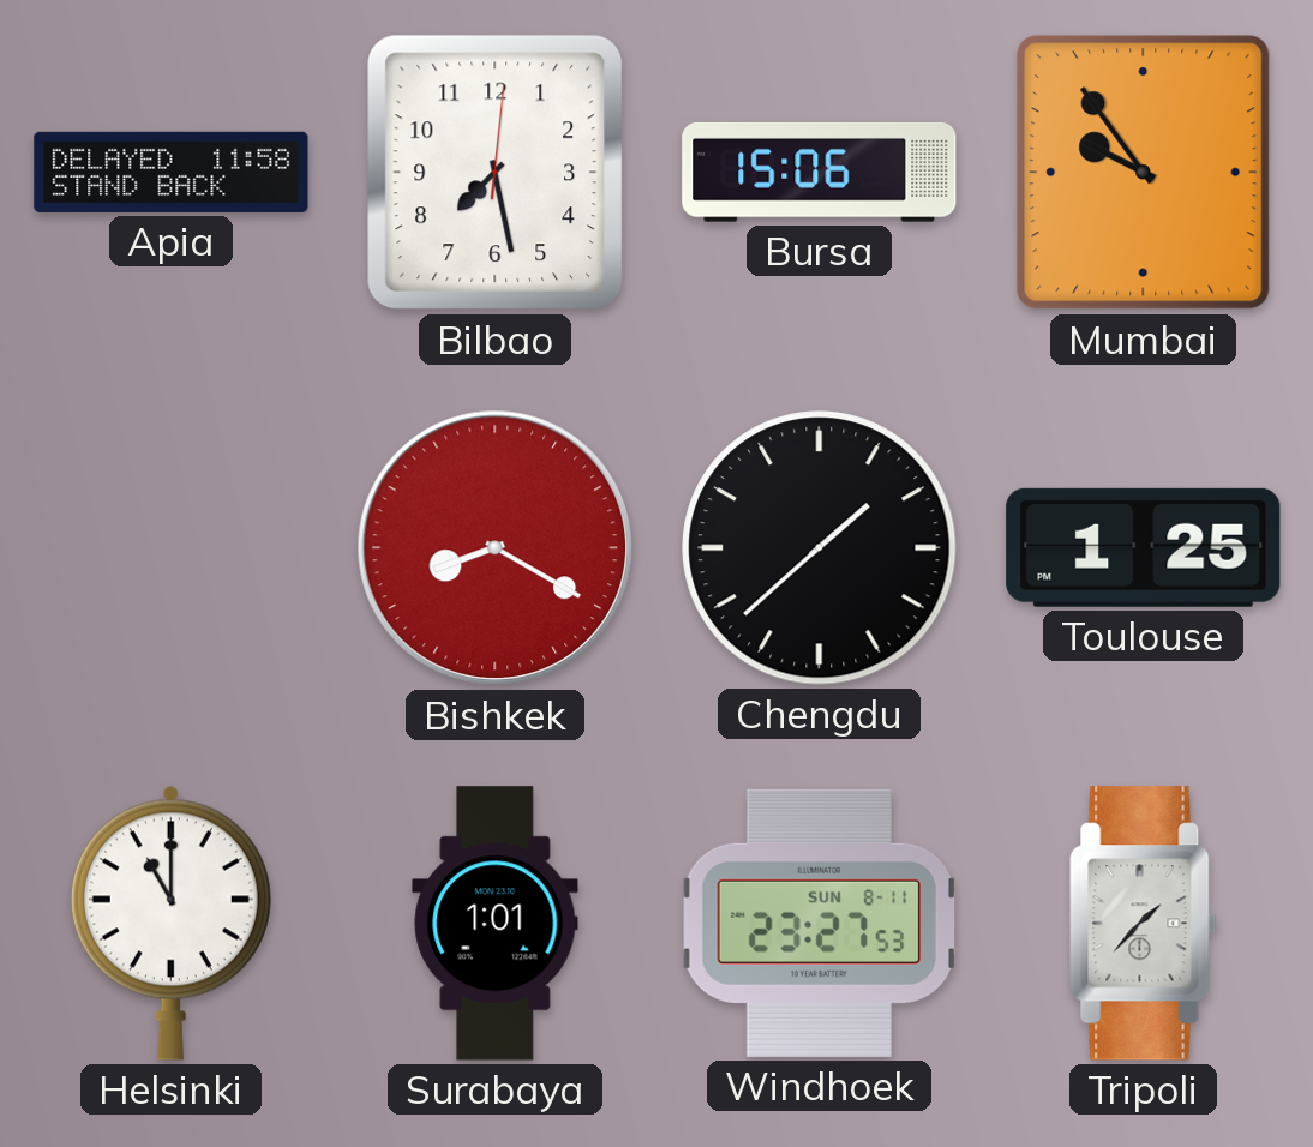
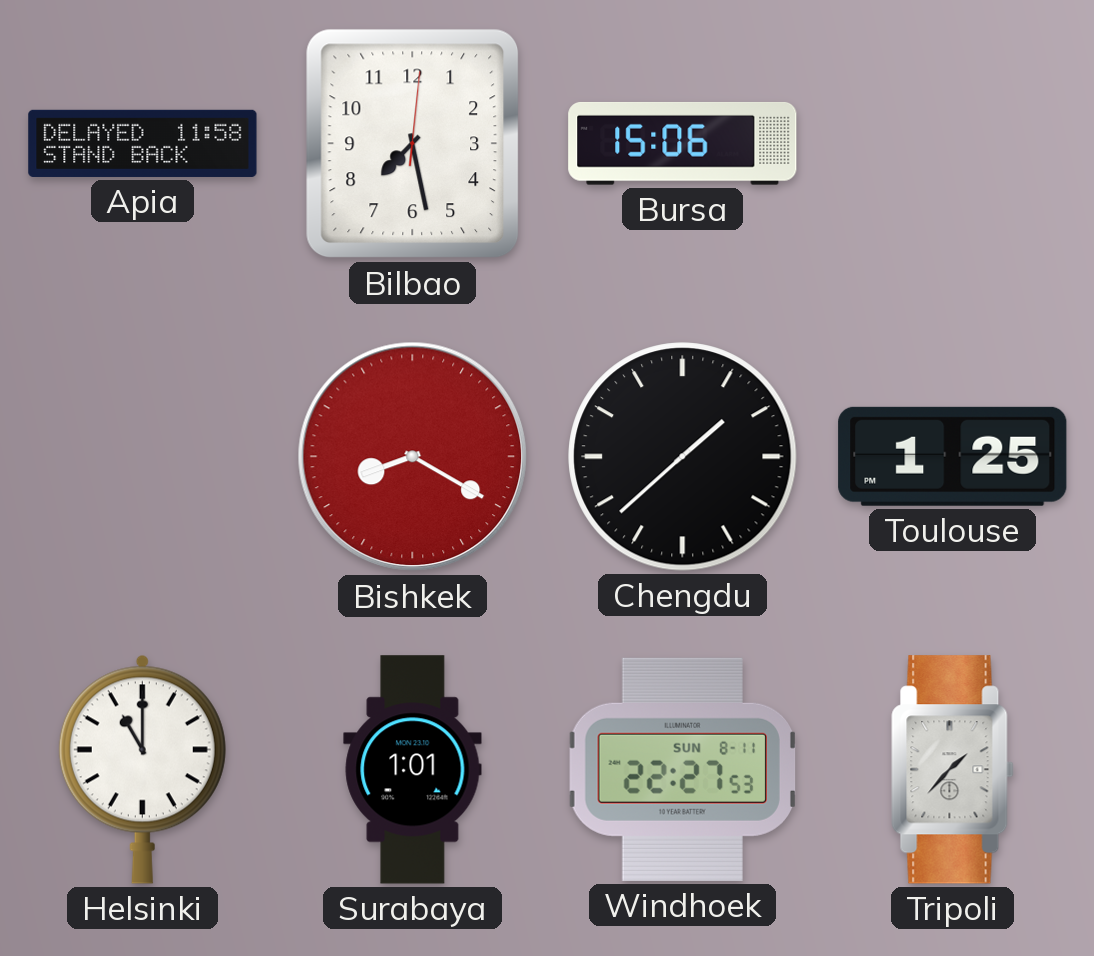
Mumbai: 9:54 -> none (1144, 173)
Windhoek: 23:27 -> 22:27 (682, 769)
